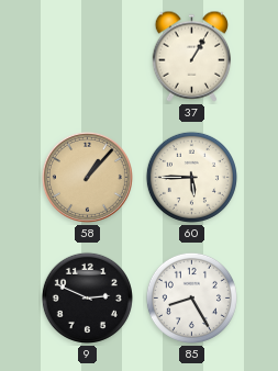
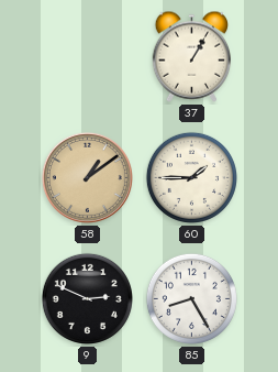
58: 1:07 -> 1:09 (87, 177)
60: 5:45 -> 1:45 (191, 177)
